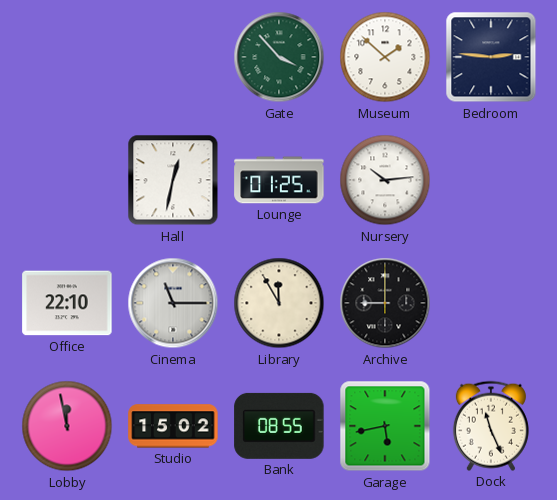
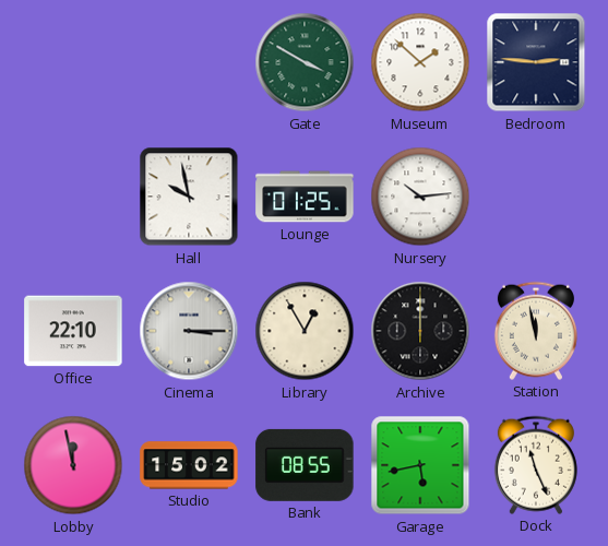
Gate: 3:53 -> 3:50 (305, 62)
Hall: 12:32 -> 9:58 (189, 197)
Cinema: 11:15 -> 3:15 (189, 331)
Library: 11:55 -> 12:55 (305, 331)
Archive: 9:00 -> 12:00 (420, 331)
Station: none -> 11:58 (536, 331)
